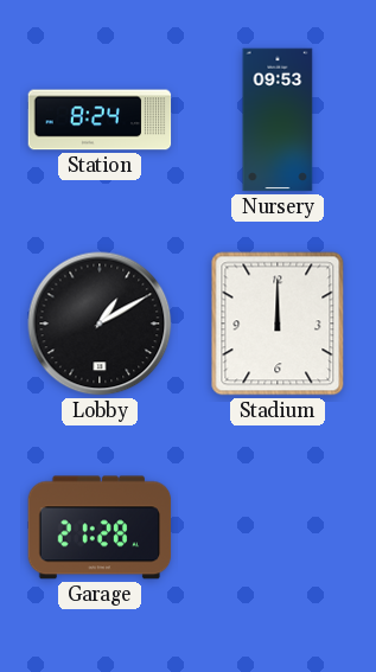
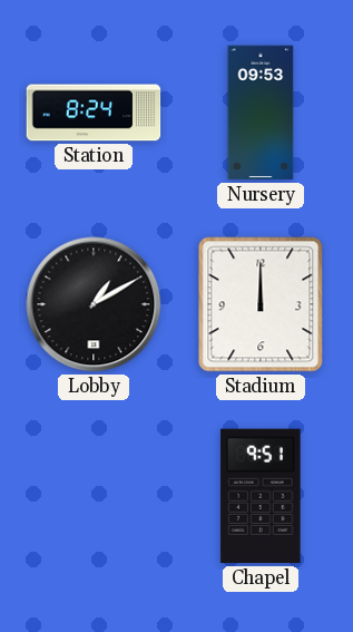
Garage: 21:28 -> none (100, 527)
Chapel: none -> 9:51 (261, 496)
